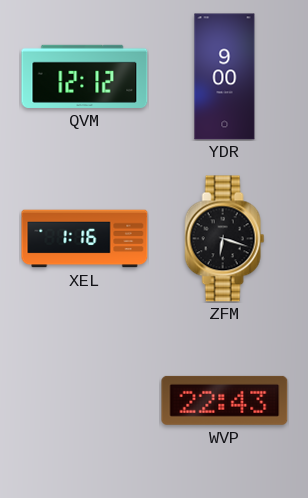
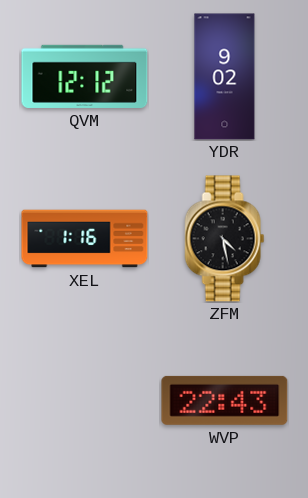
YDR: 9:00 -> 9:02 (225, 77)
ZFM: 6:18 -> 4:28 (225, 239)
